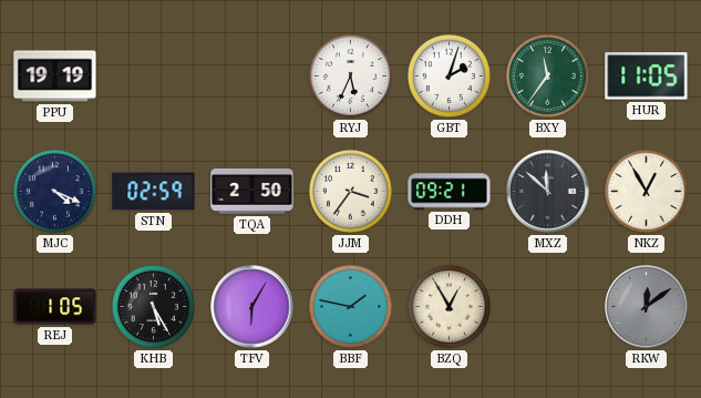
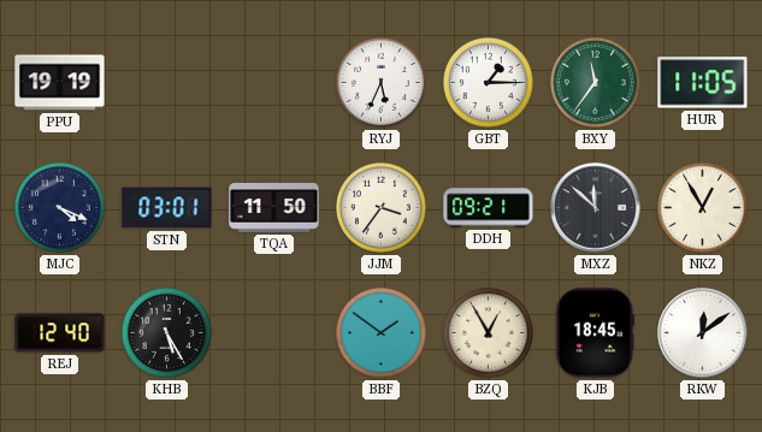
GBT: 2:03 -> 1:15 (488, 82)
STN: 02:59 -> 03:01 (167, 208)
TQA: 2:50 -> 11:50 (274, 208)
REJ: 1:05 -> 12:40 (60, 333)
TFV: 6:05 -> none (252, 307)
BBF: 1:47 -> 1:51 (380, 332)
KJB: none -> 18:45 (595, 333)
RKW dial: grey -> white (703, 333)
